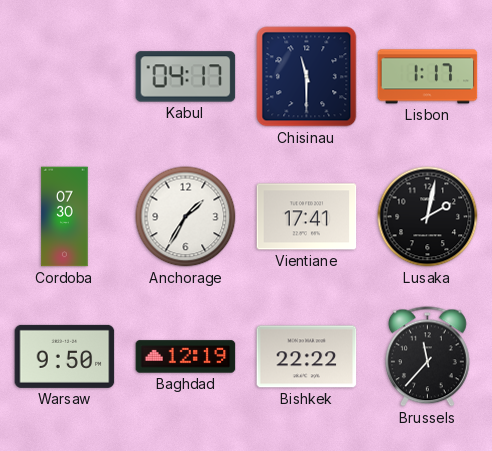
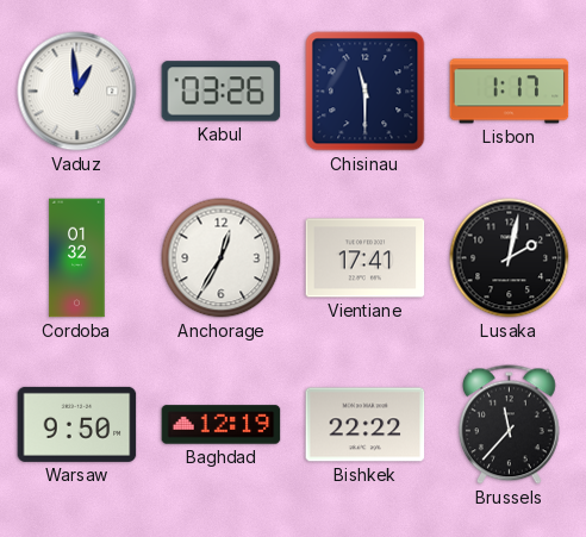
Vaduz: none -> 12:59 (77, 92)
Kabul: 04:17 -> 03:26 (222, 92)
Cordoba: 07:30 -> 01:32 (77, 258)
Anchorage: 1:35 -> 12:35 (222, 258)
